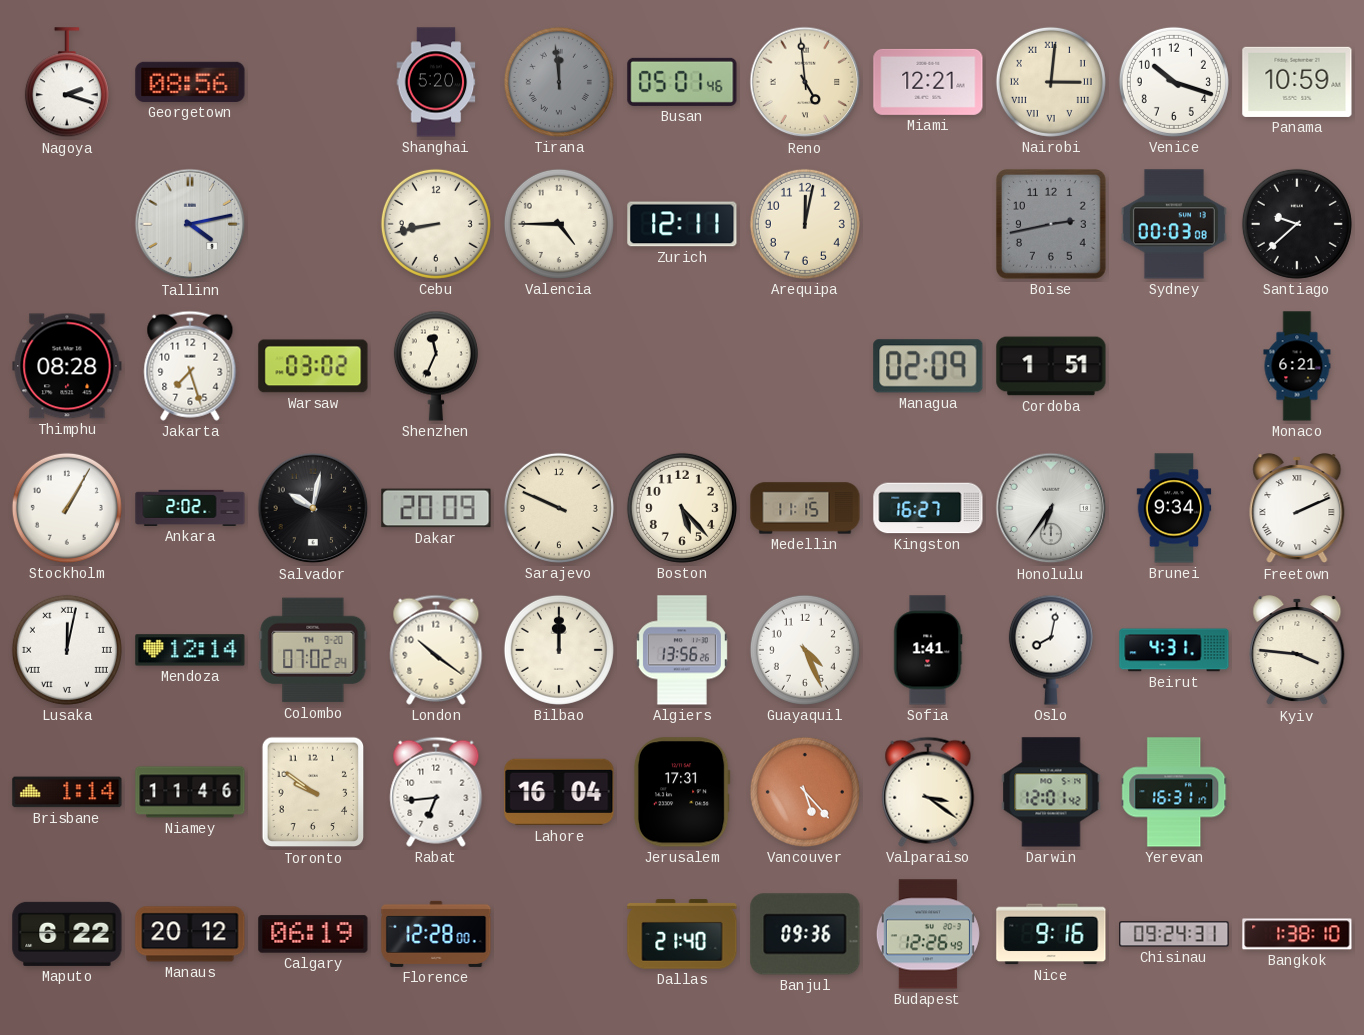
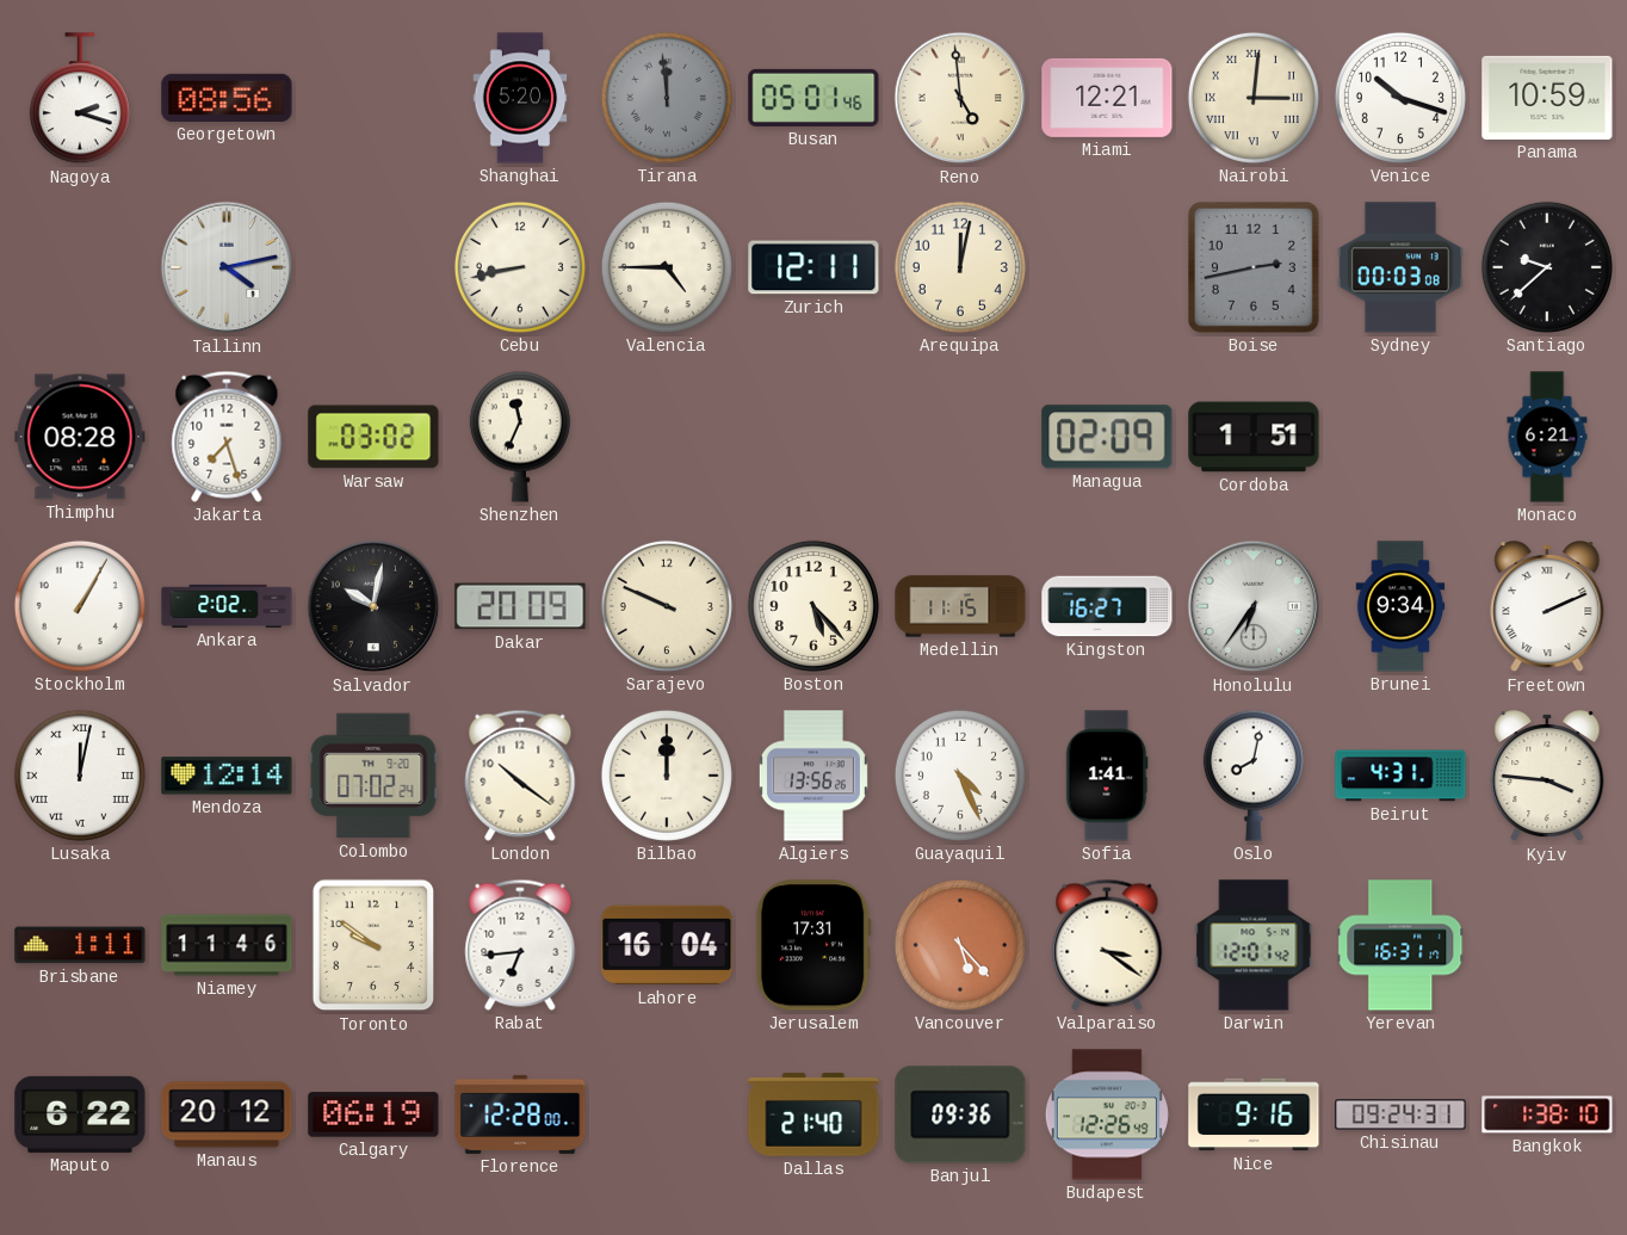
Brisbane: 1:14 -> 1:11 (80, 945)
